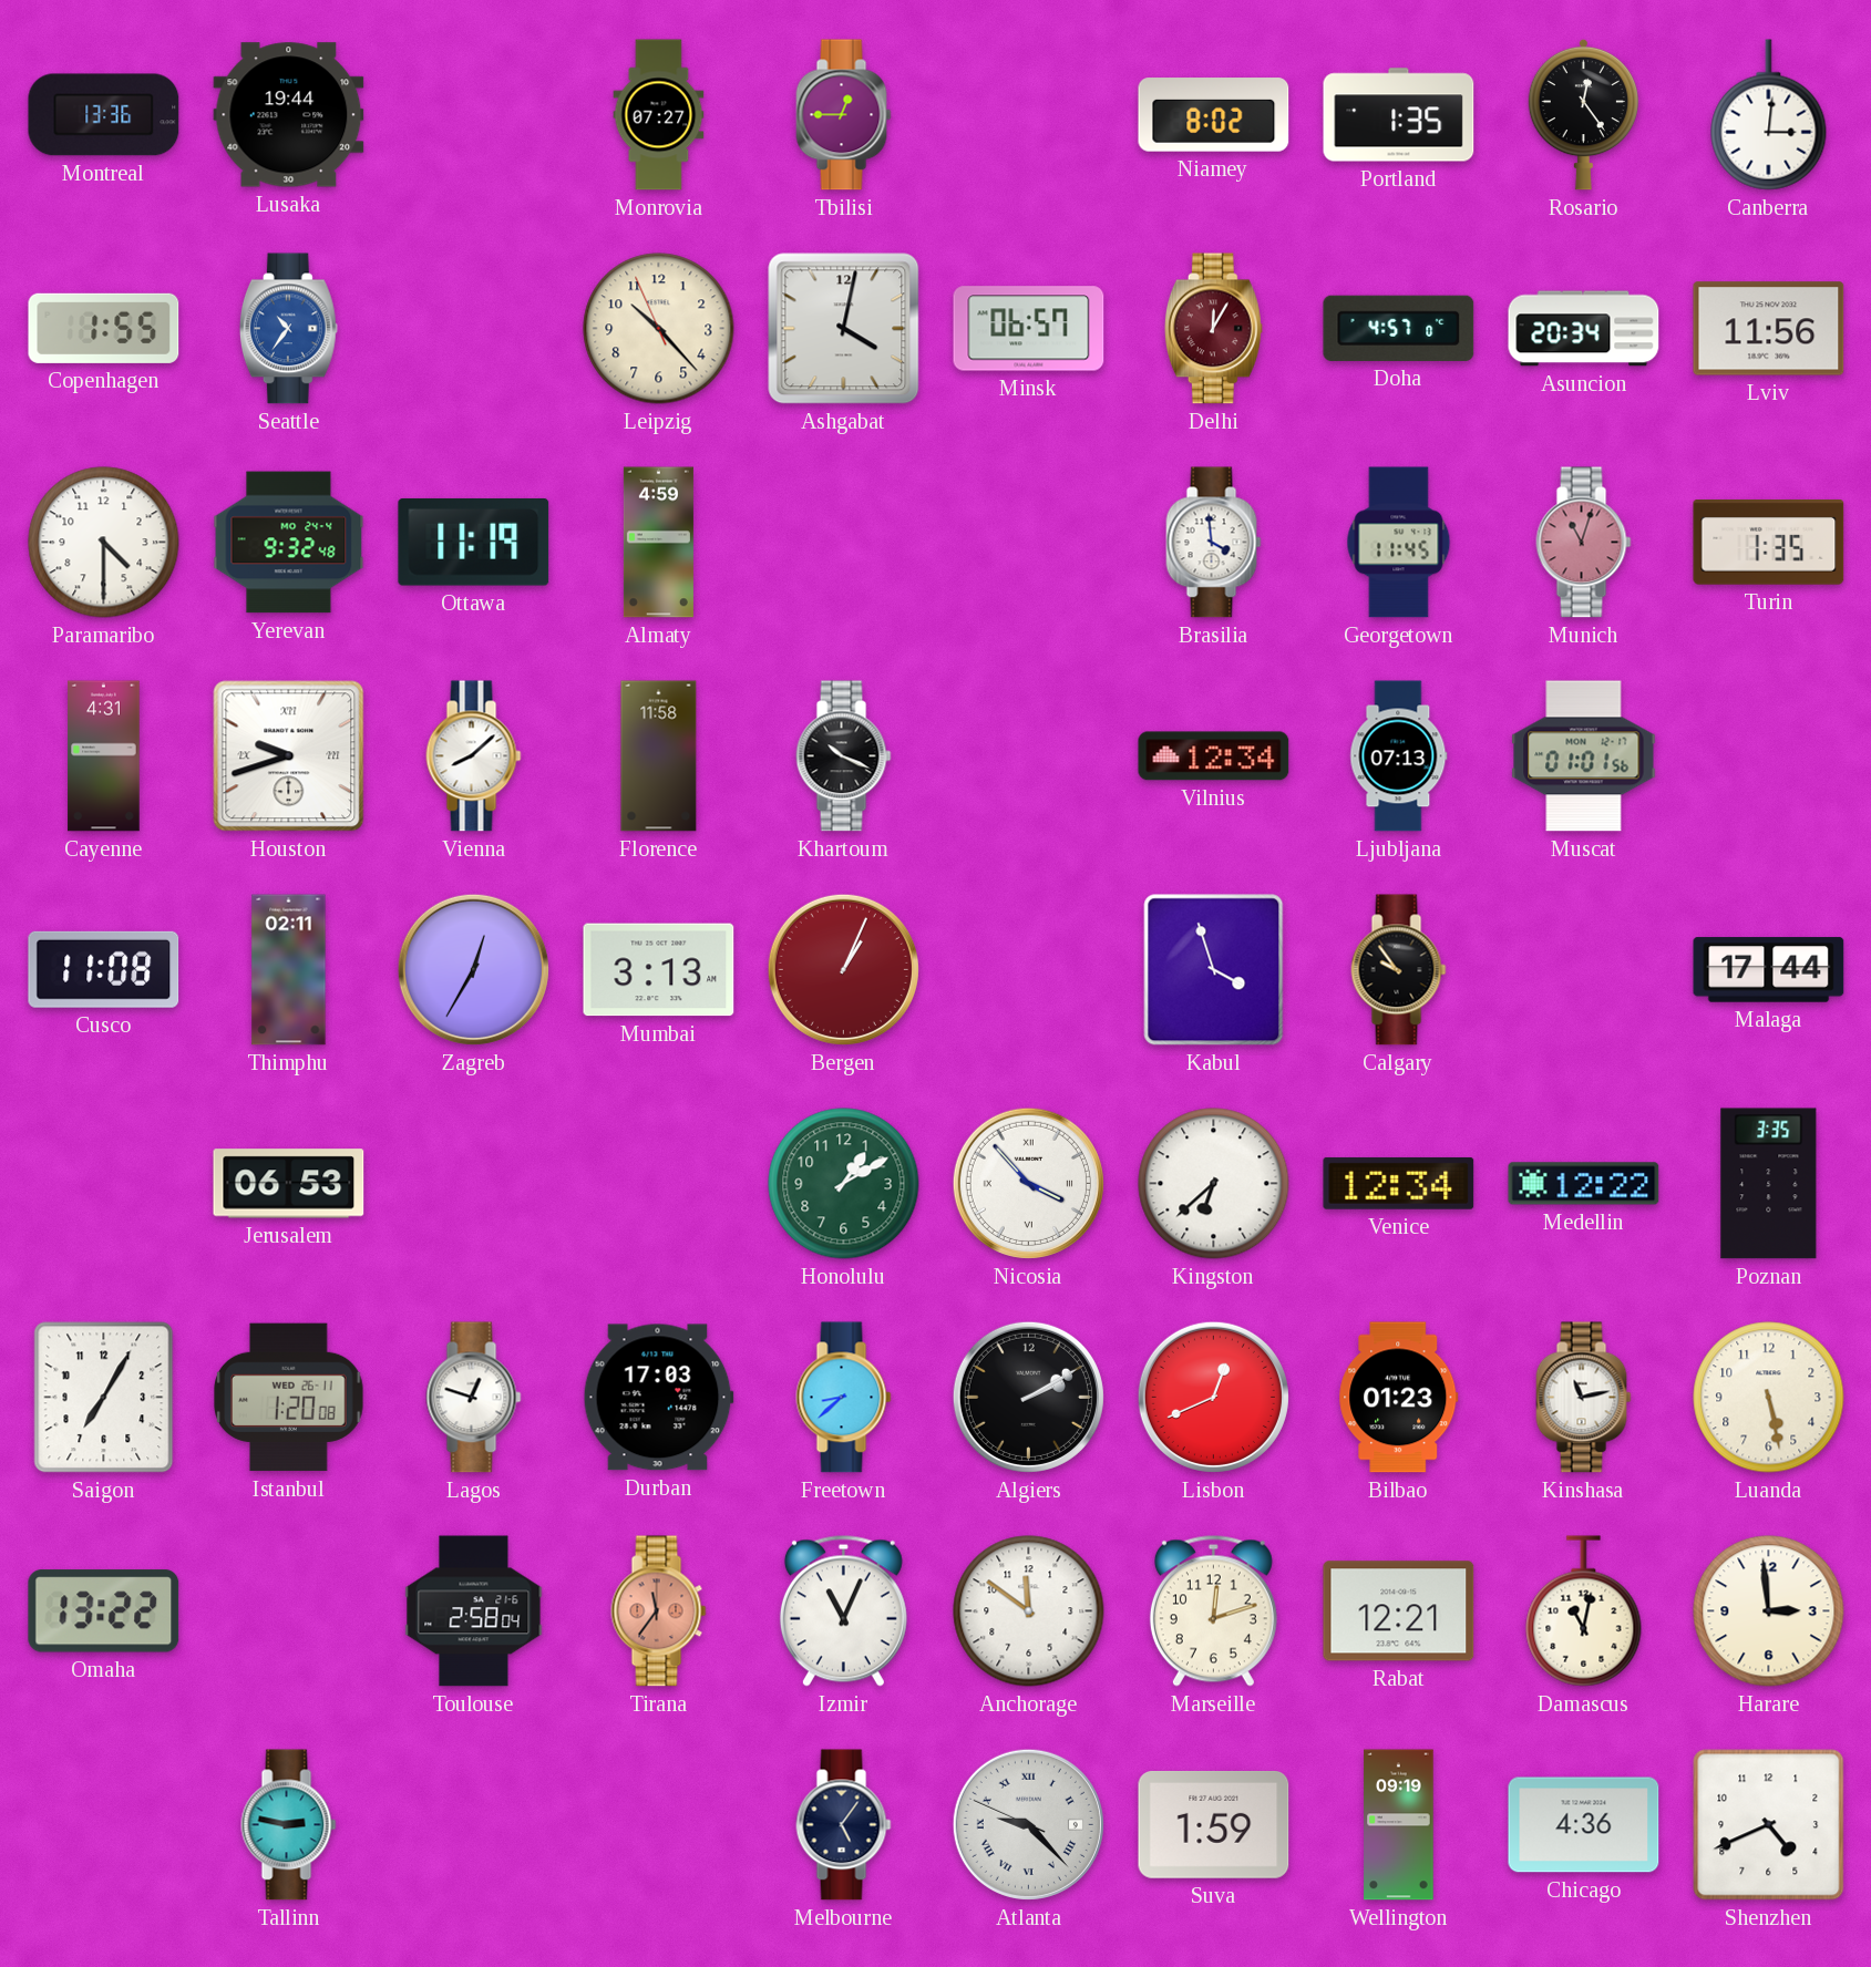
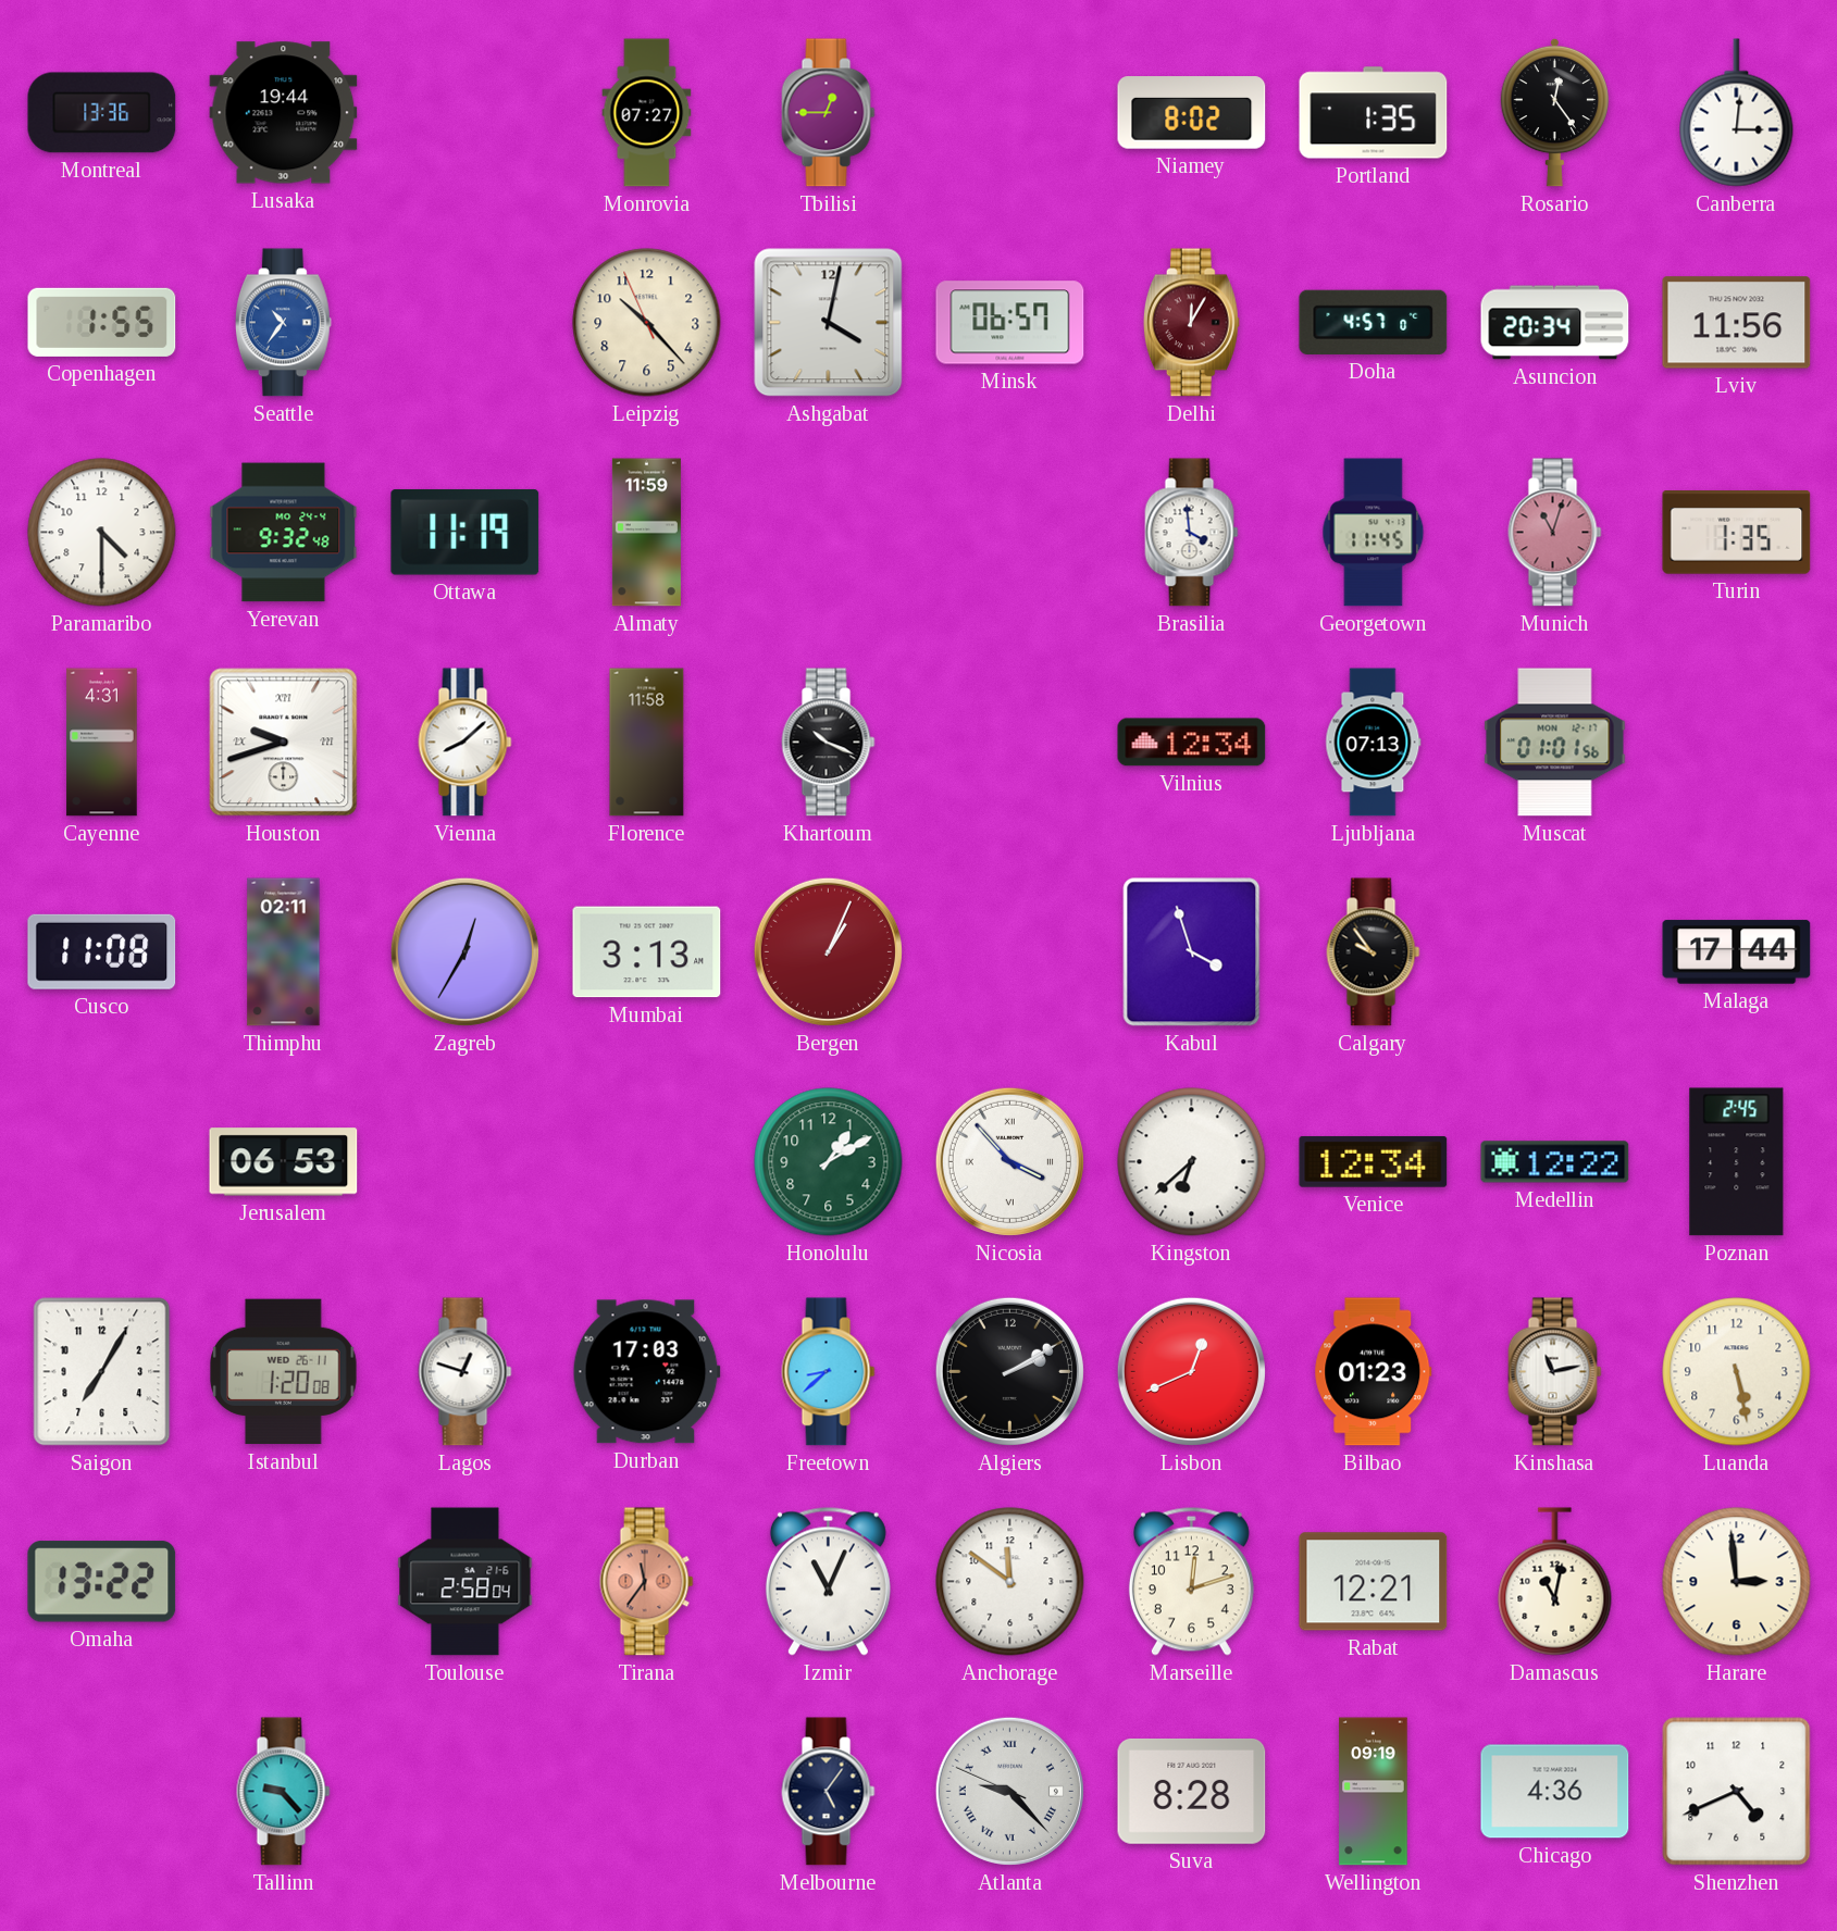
Almaty: 4:59 -> 11:59 (646, 533)
Poznan: 3:35 -> 2:45 (1737, 1162)
Tallinn: 2:47 -> 9:23 (284, 1792)
Suva: 1:59 -> 8:28 (1192, 1791)
